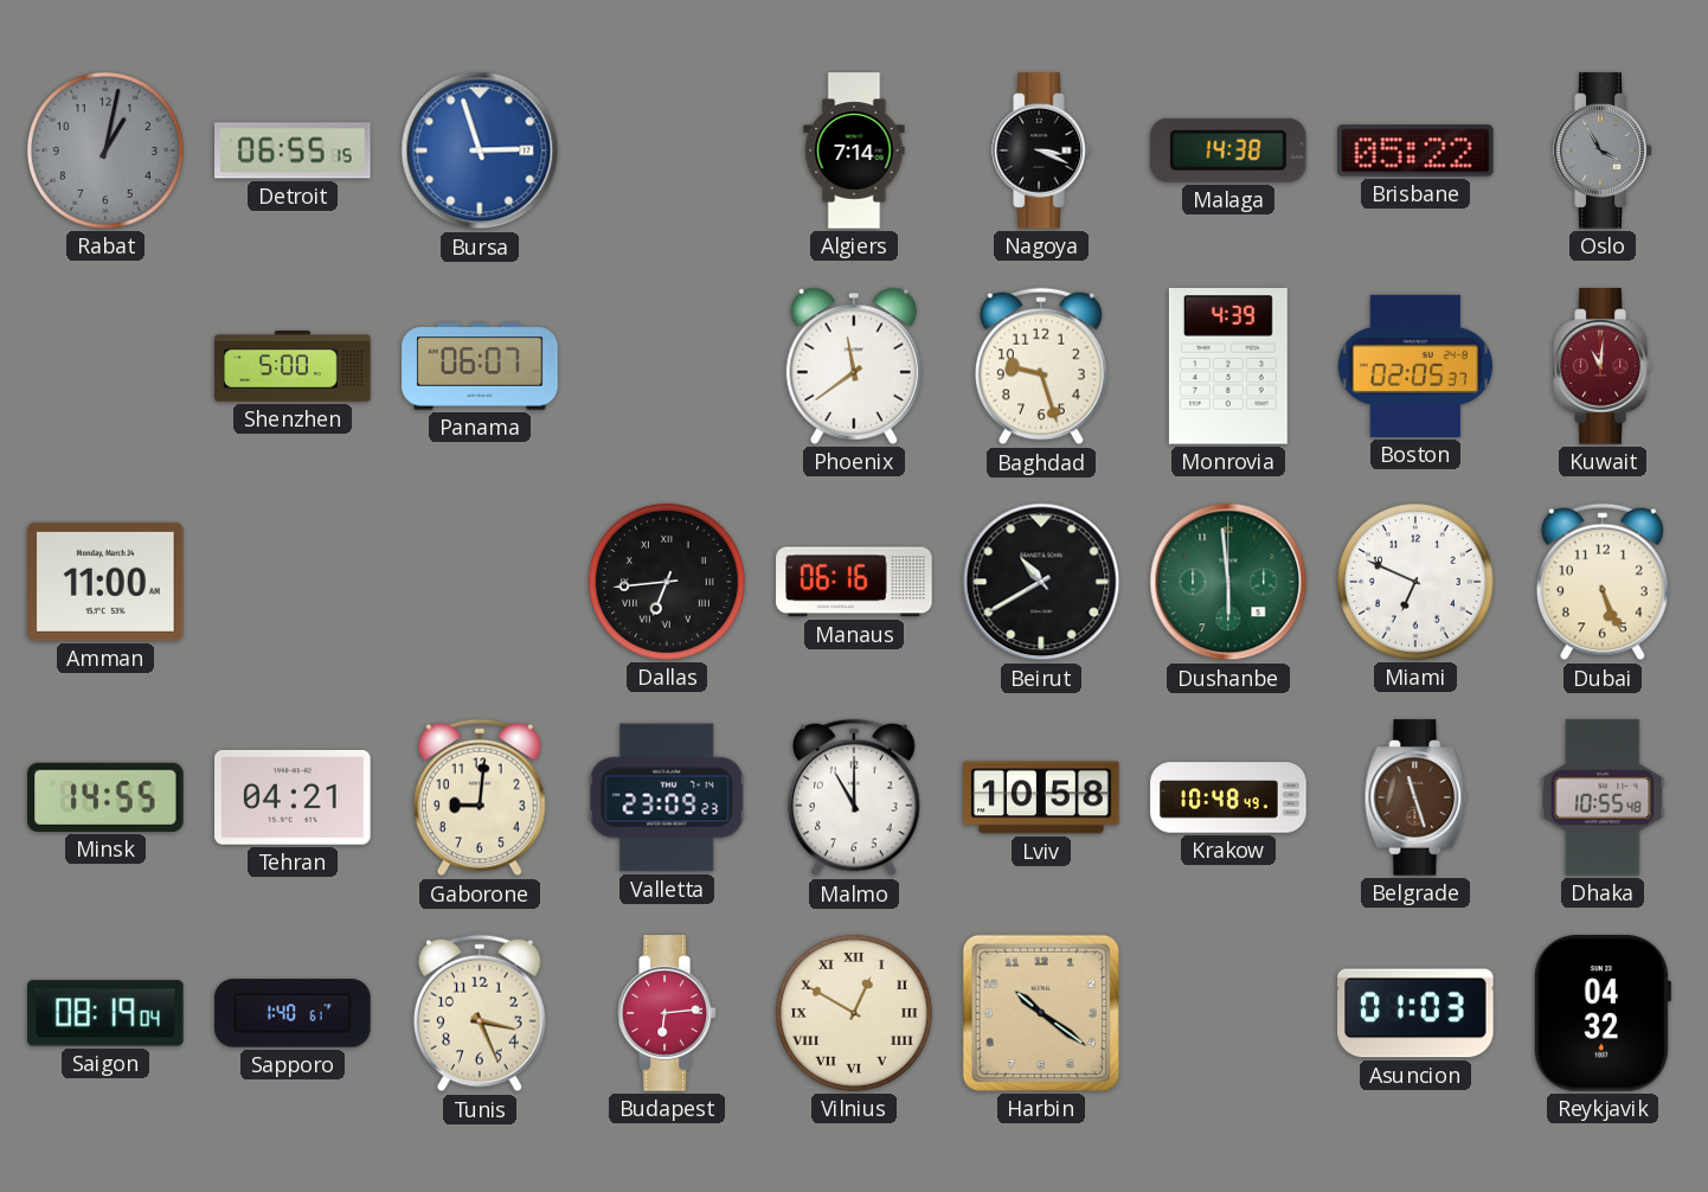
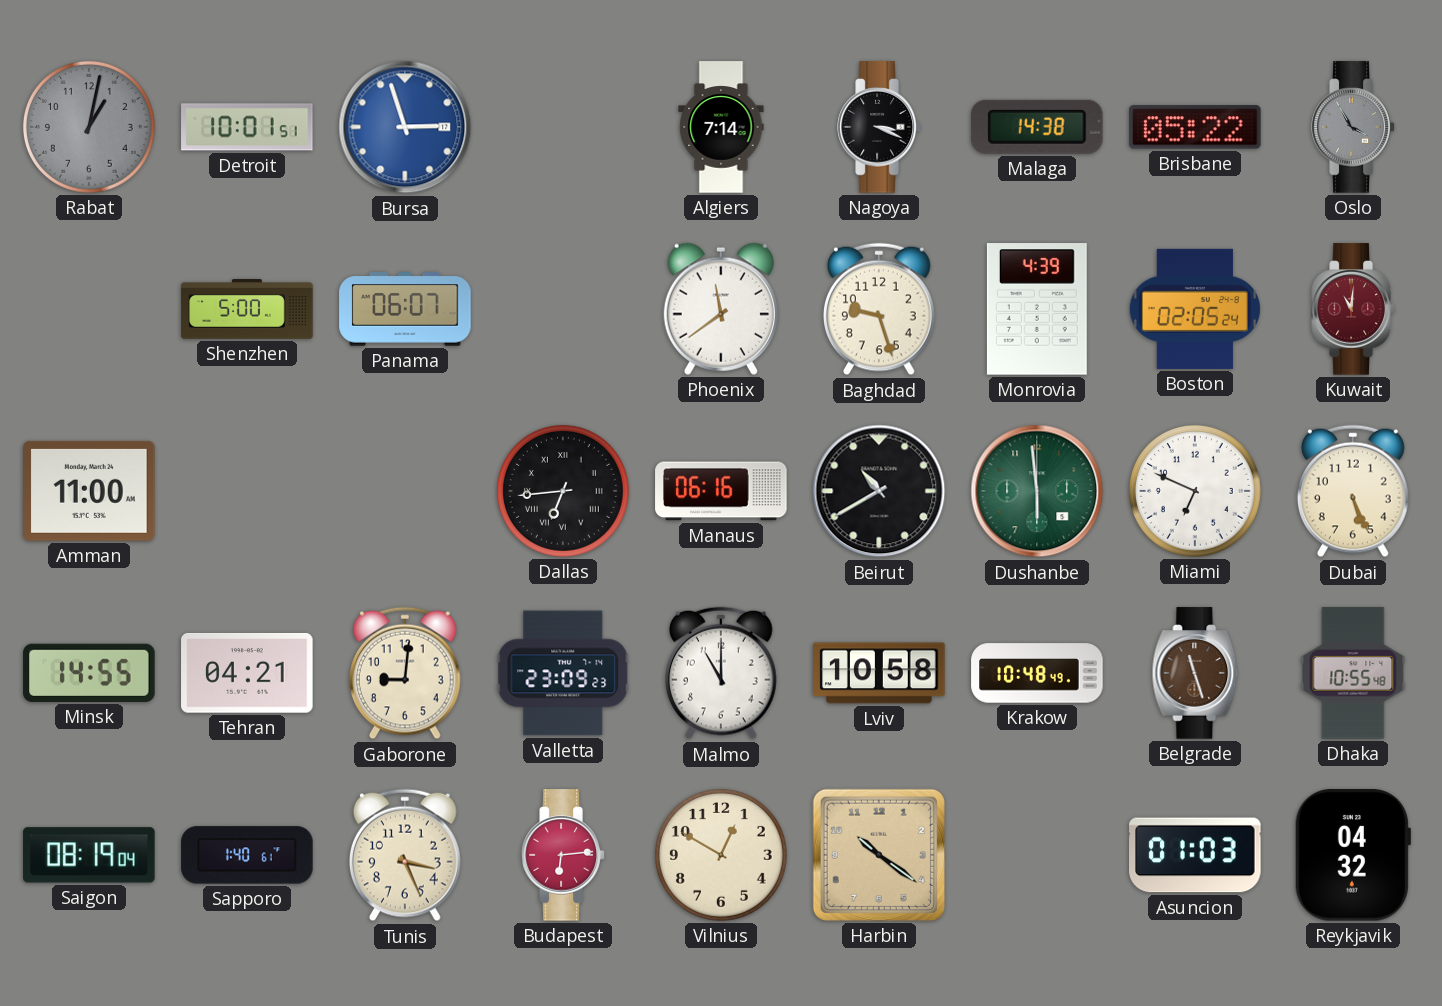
Detroit: 06:55 -> 10:01 (247, 127)
Boston: 02:05:37 -> 02:05:24 (1195, 309)
Vilnius numerals: Roman -> Arabic (721, 855)
